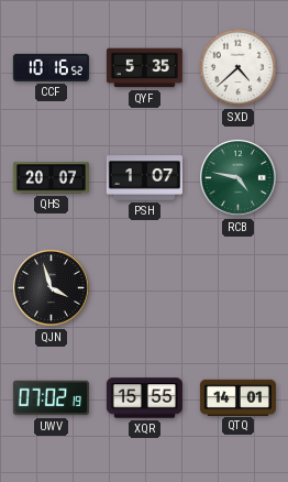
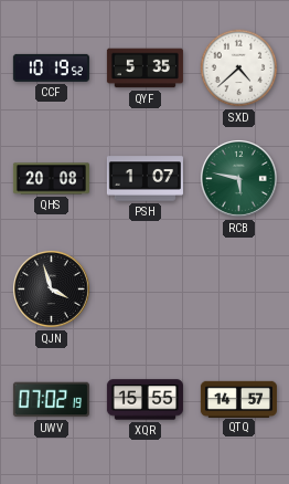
CCF: 10:16 -> 10:19 (51, 67)
QHS: 20:07 -> 20:08 (51, 179)
RCB: 4:47 -> 5:47 (238, 178)
QTQ: 14:01 -> 14:57 (238, 399)
